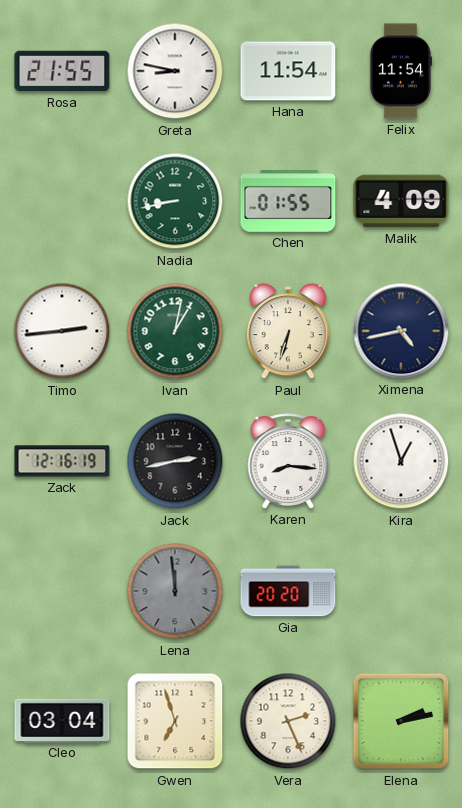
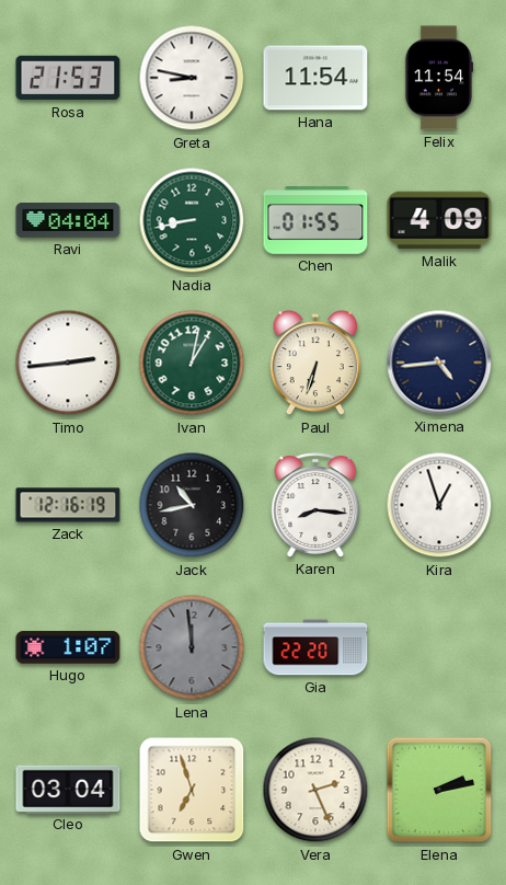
Rosa: 21:55 -> 21:53 (68, 78)
Ravi: none -> 04:04 (68, 221)
Ximena: 4:43 -> 4:44 (439, 363)
Jack: 2:43 -> 10:43 (192, 505)
Hugo: none -> 1:07 (68, 647)
Gia: 20:20 -> 22:20 (315, 647)
